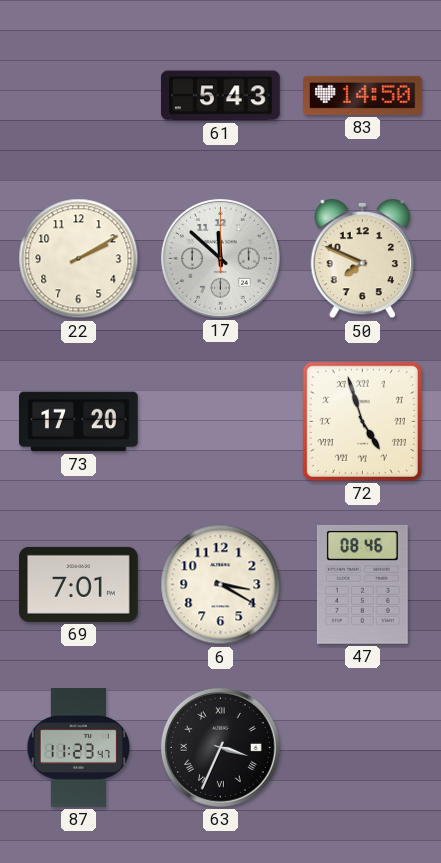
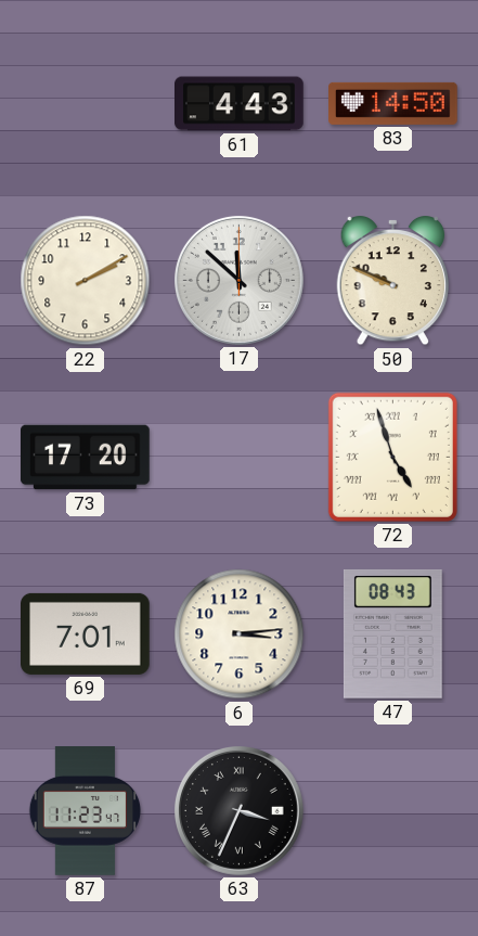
61: 5:43 -> 4:43 (240, 104)
50: 7:49 -> 9:49 (392, 281)
6: 3:20 -> 3:14 (240, 634)
47: 08:46 -> 08:43 (392, 633)
